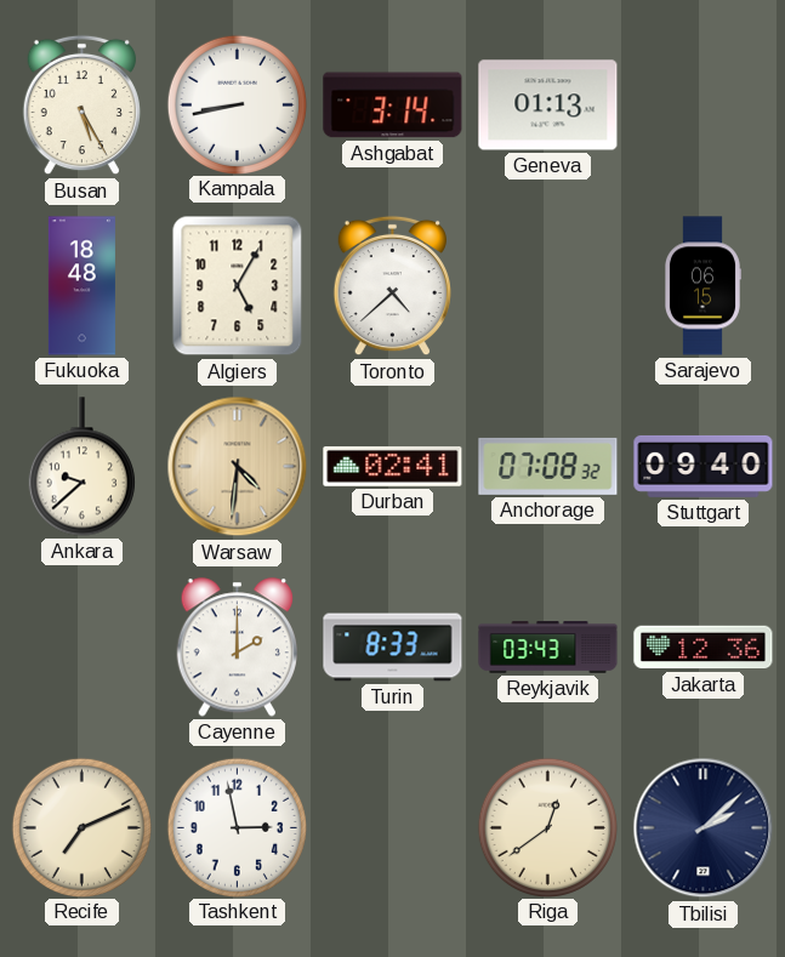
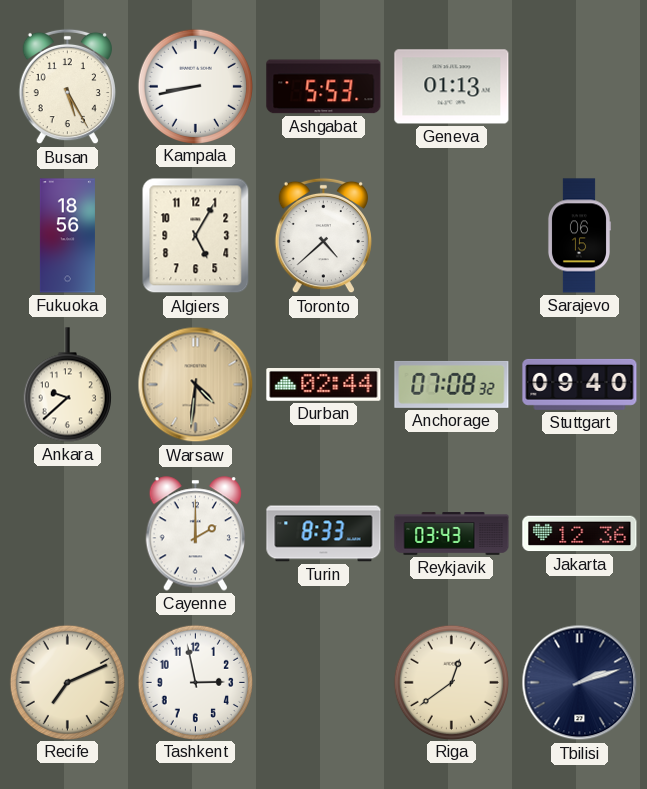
Ashgabat: 3:14 -> 5:53 (324, 87)
Fukuoka: 18:48 -> 18:56 (67, 236)
Durban: 02:41 -> 02:44 (324, 385)
Tbilisi: 2:08 -> 2:12 (580, 683)
